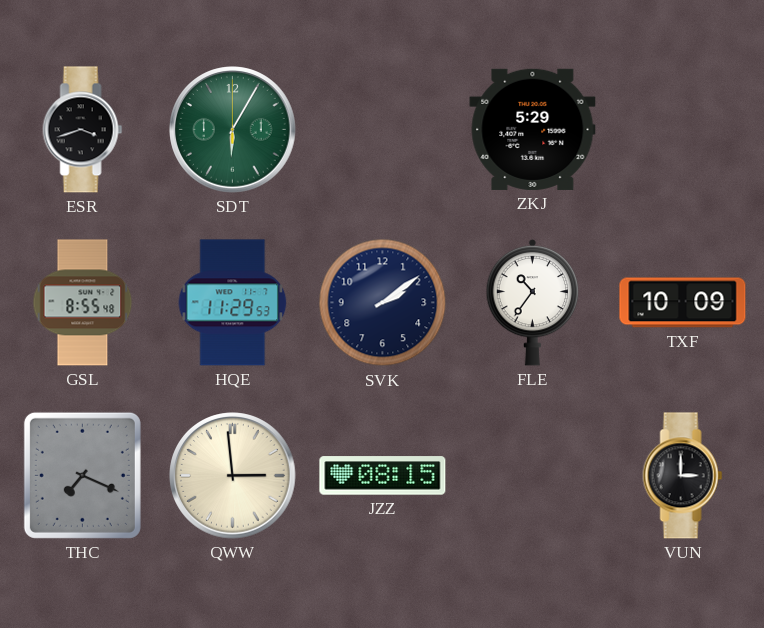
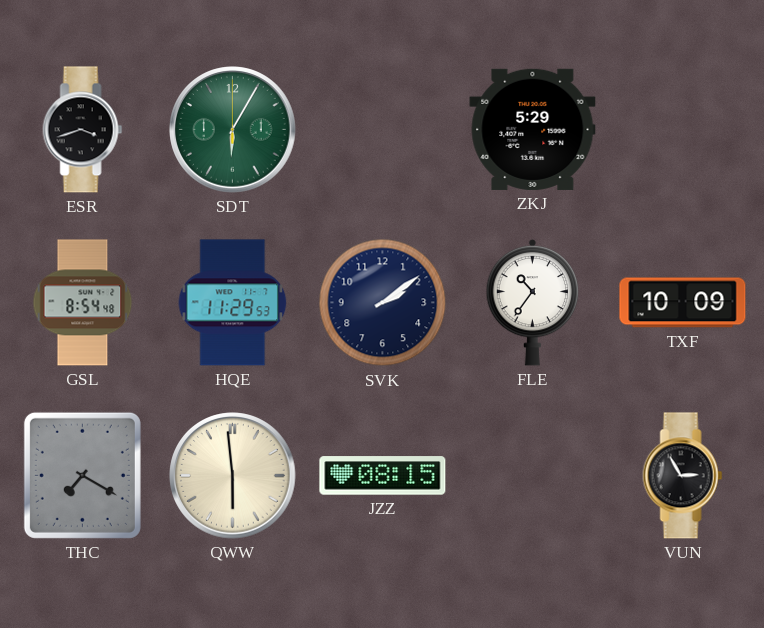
GSL: 8:55 -> 8:54 (83, 303)
THC: 7:19 -> 7:20 (82, 475)
QWW: 2:59 -> 5:59 (233, 476)
VUN: 3:00 -> 2:55 (683, 476)
